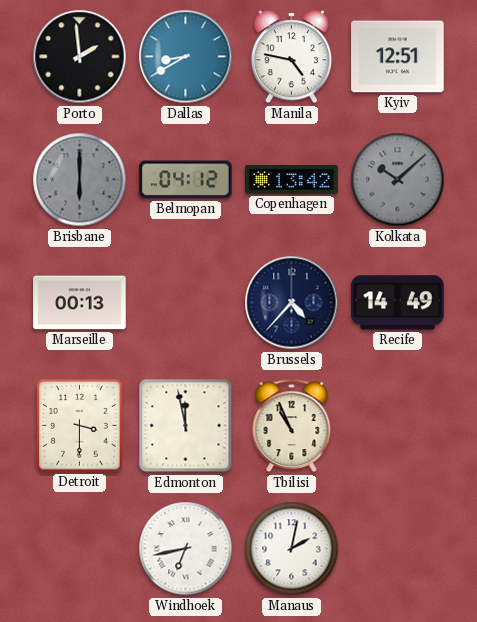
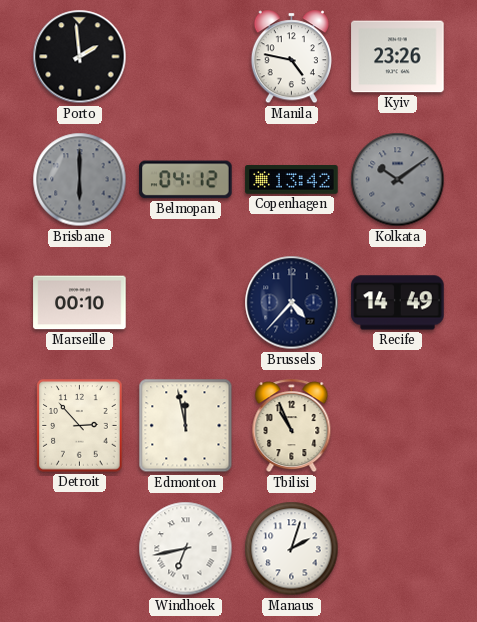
Dallas: 8:40 -> none (186, 57)
Kyiv: 12:51 -> 23:26 (398, 57)
Kolkata: 10:08 -> 10:09 (398, 180)
Marseille: 00:13 -> 00:10 (80, 303)
Detroit: 3:30 -> 2:53 (80, 426)
Manaus: 2:02 -> 2:03 (292, 549)
